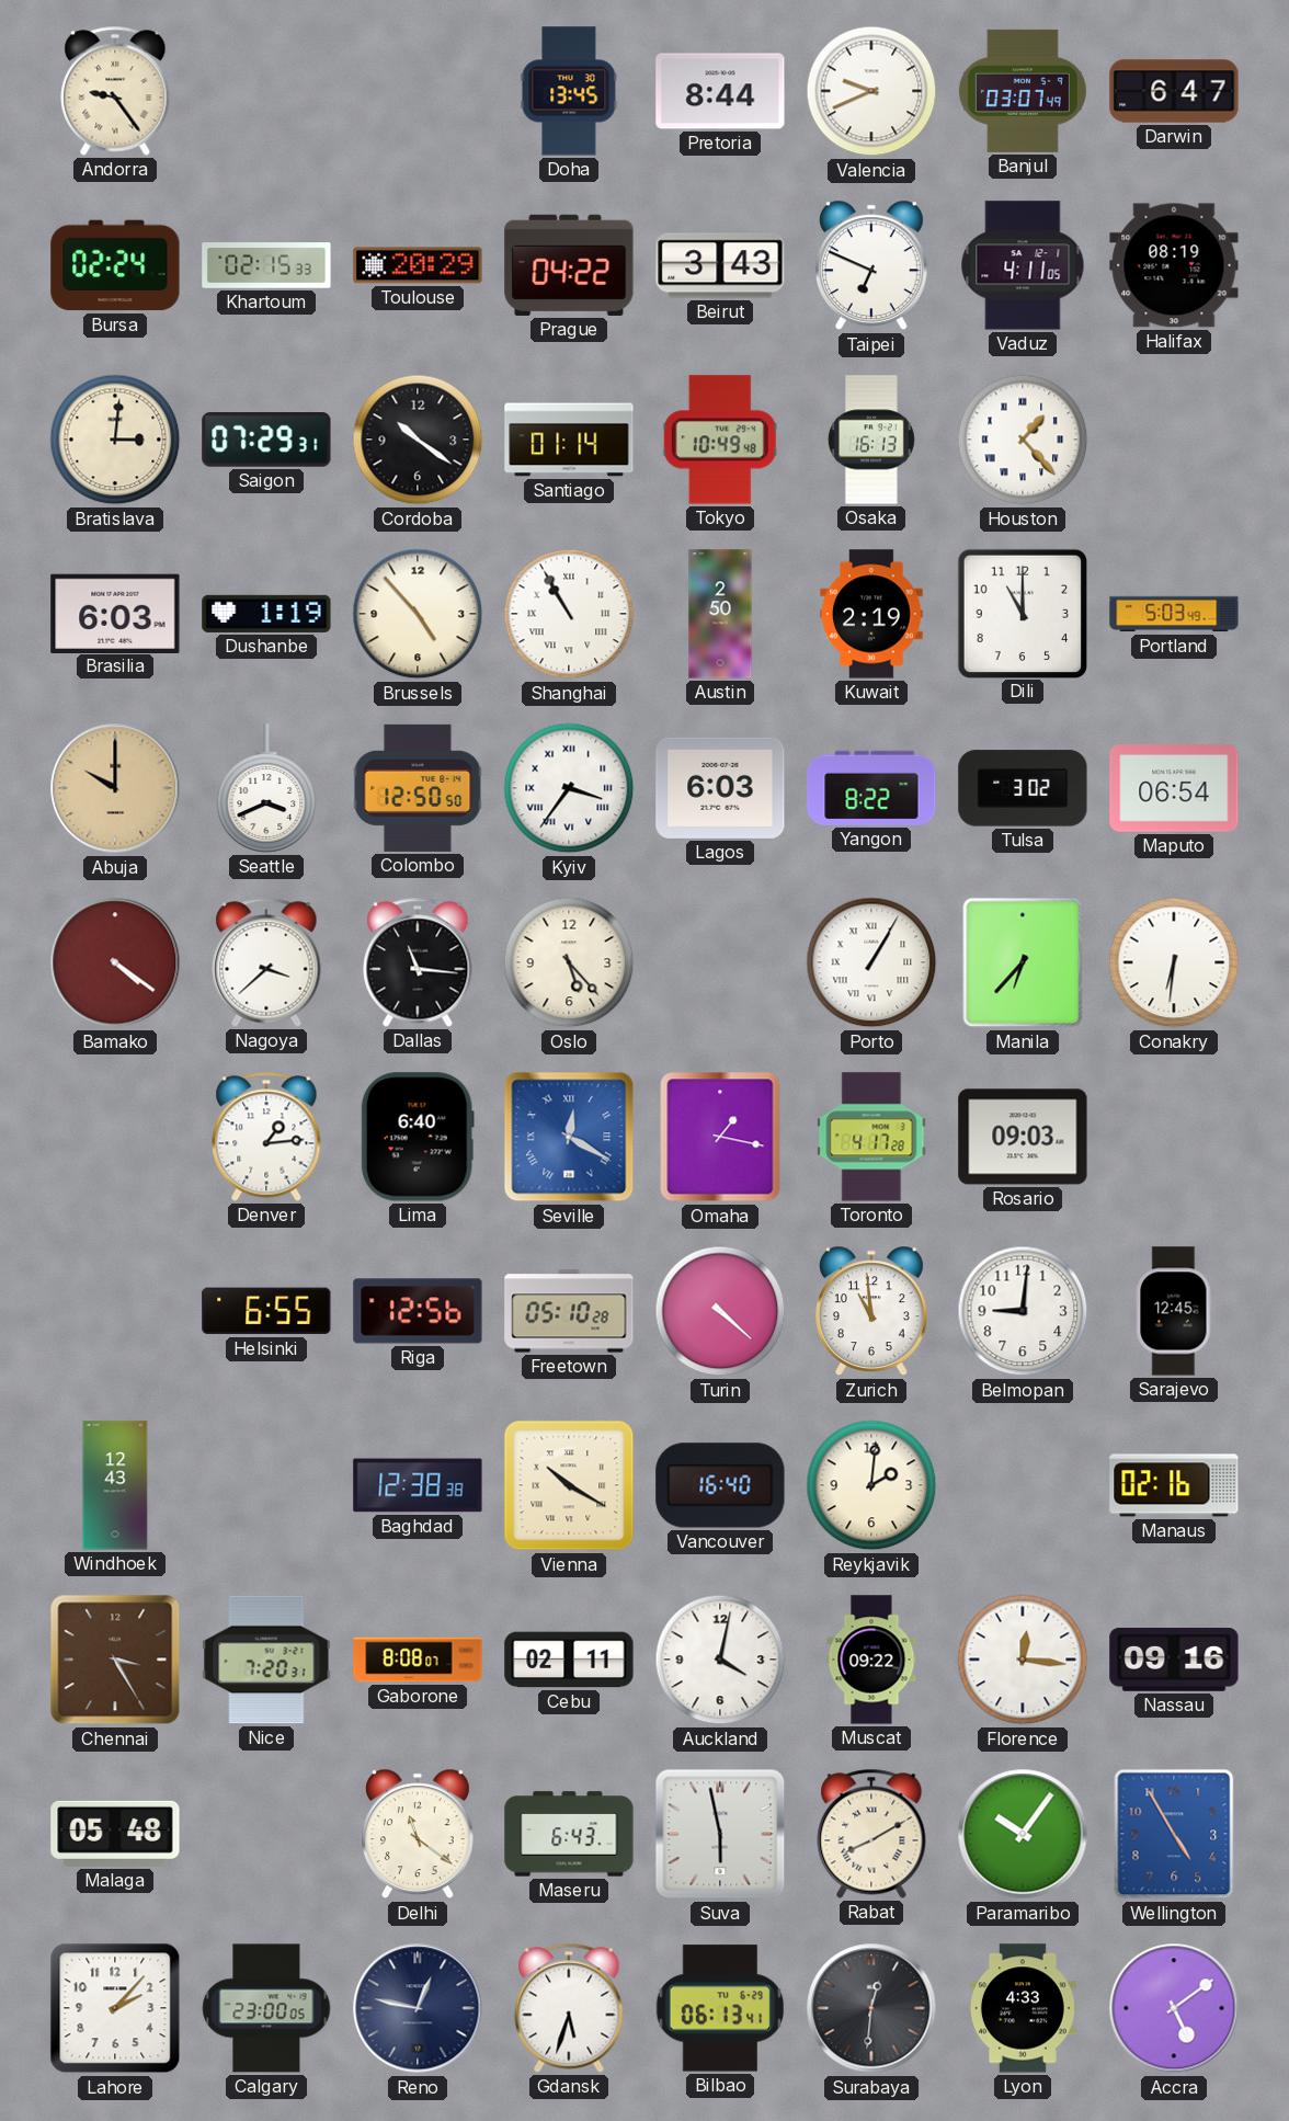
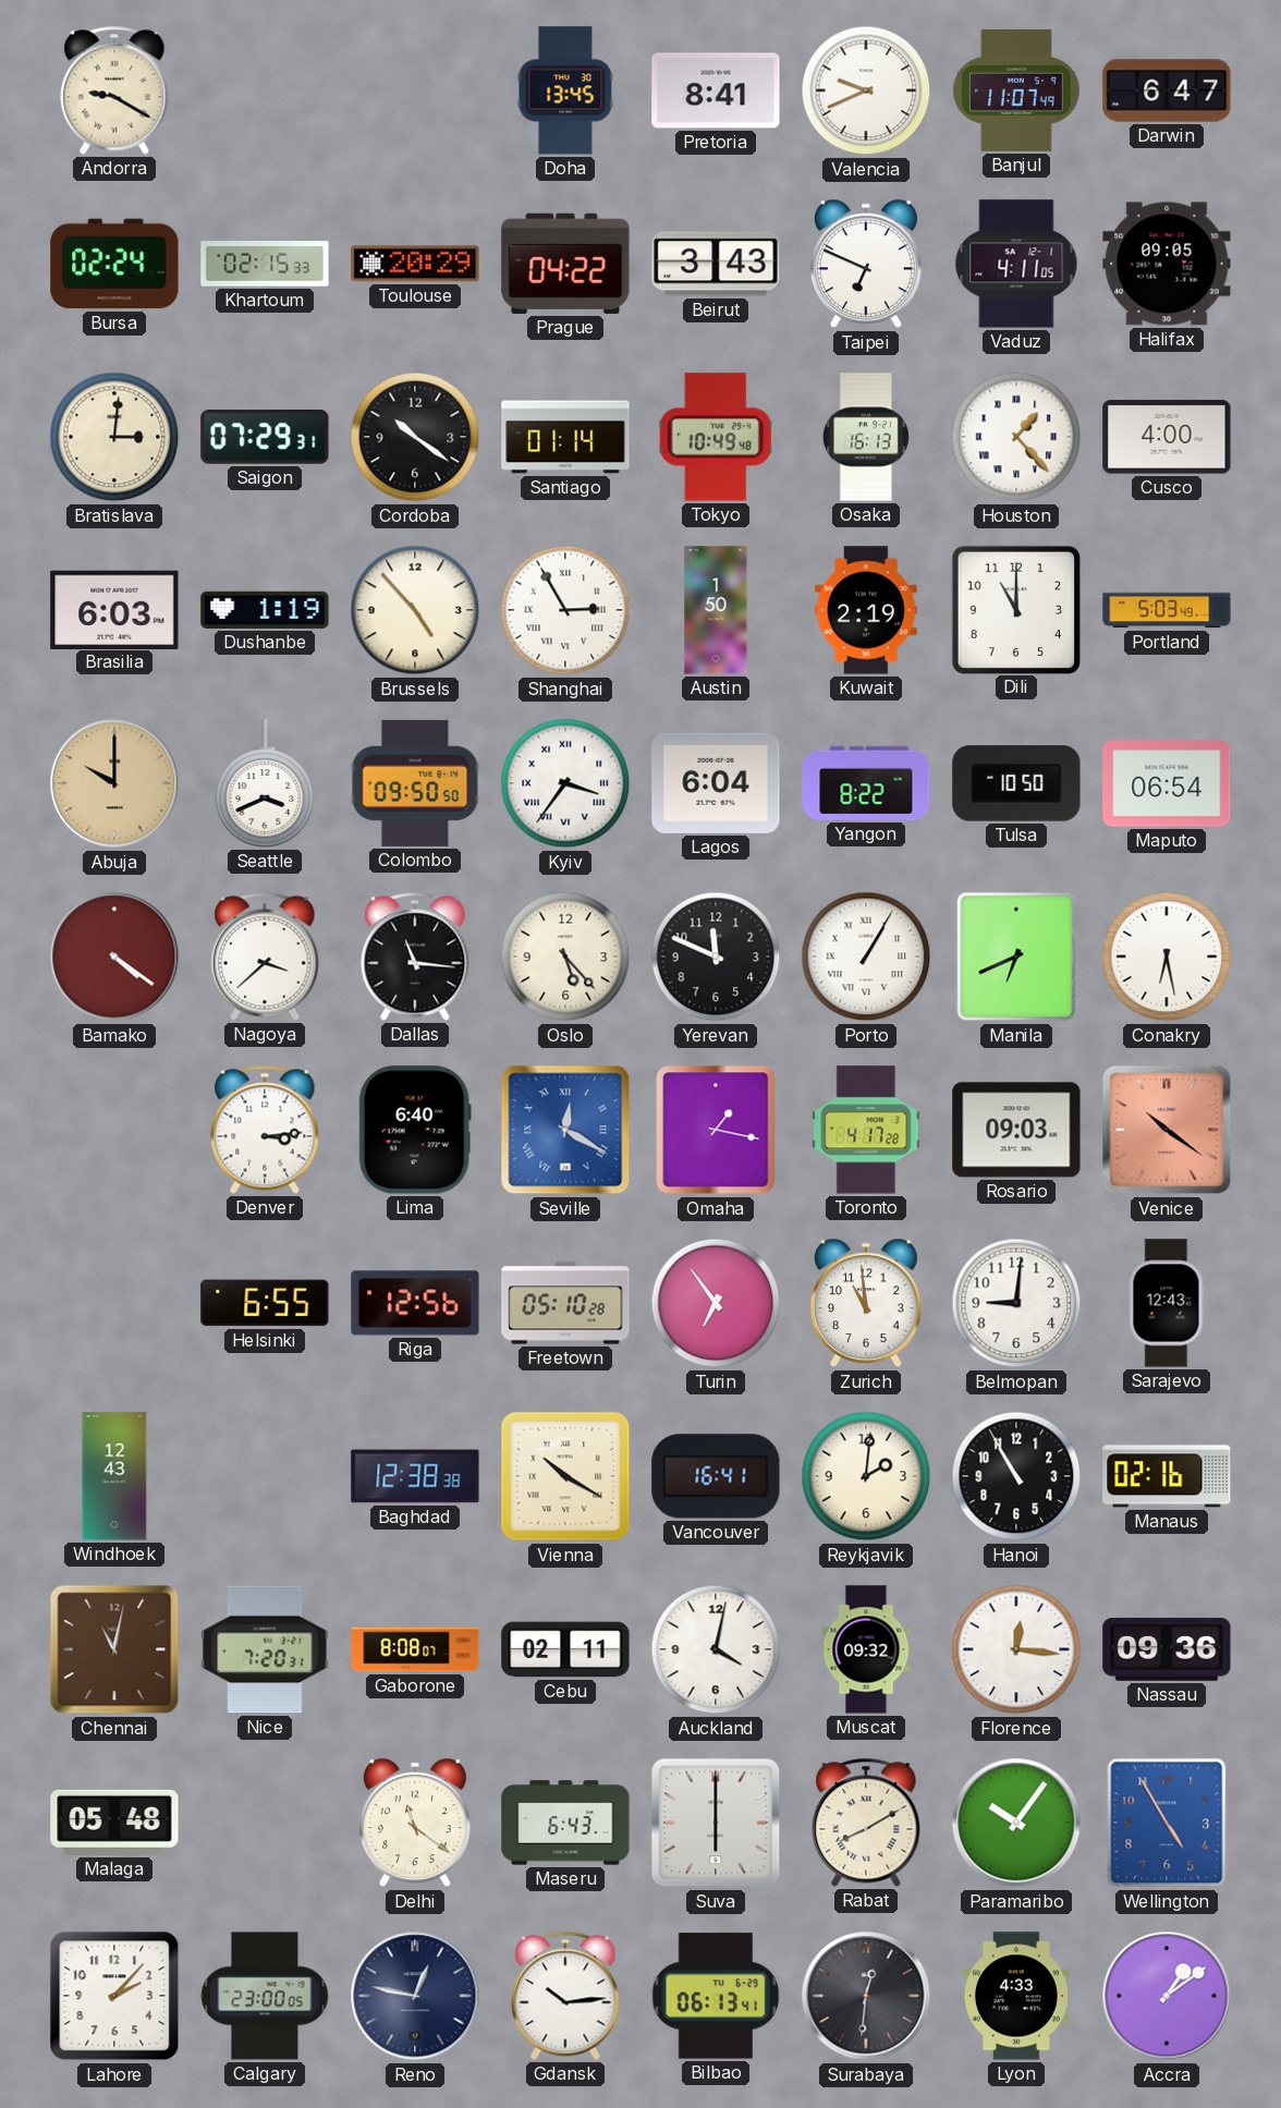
Andorra: 9:24 -> 9:20 (114, 90)
Pretoria: 8:44 -> 8:41 (716, 90)
Banjul: 03:07 -> 11:07 (1016, 90)
Halifax: 08:19 -> 09:05 (1167, 264)
Cusco: none -> 4:00 (1167, 437)
Shanghai: 10:55 -> 2:55 (565, 610)
Austin: 2:50 -> 1:50 (716, 610)
Colombo: 12:50 -> 09:50 (415, 783)
Lagos: 6:03 -> 6:04 (716, 783)
Tulsa: 3:02 -> 10:50 (1016, 783)
Yerevan: none -> 11:49 (716, 956)
Manila: 6:37 -> 6:41 (1016, 956)
Conakry: 6:31 -> 6:28 (1167, 956)
Denver: 1:14 -> 3:14 (265, 1130)
Venice: none -> 10:21 (1167, 1130)
Turin: 4:22 -> 6:54 (716, 1303)
Sarajevo: 12:45 -> 12:43 (1167, 1303)
Vancouver: 16:40 -> 16:41 (716, 1476)
Hanoi: none -> 10:55 (1016, 1476)
Chennai: 3:25 -> 11:02 (114, 1649)
Muscat: 09:22 -> 09:32 (866, 1649)
Nassau: 09:16 -> 09:36 (1167, 1650)
Suva: 5:58 -> 6:00 (716, 1823)
Gdansk: 5:33 -> 10:14 (565, 1996)
Accra: 5:09 -> 1:09 (1167, 1996)
